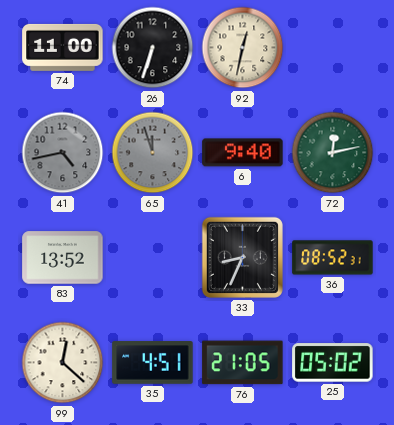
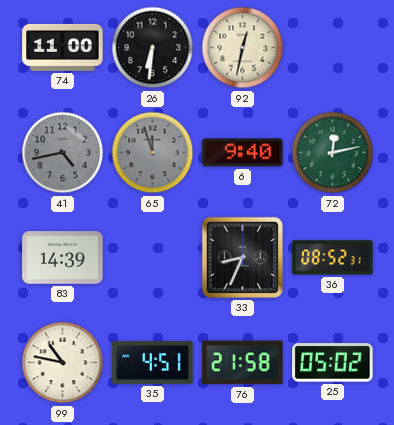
26: 6:33 -> 6:31 (153, 48)
83: 13:52 -> 14:39 (63, 258)
99: 12:22 -> 10:47 (63, 363)
76: 21:05 -> 21:58 (243, 363)
